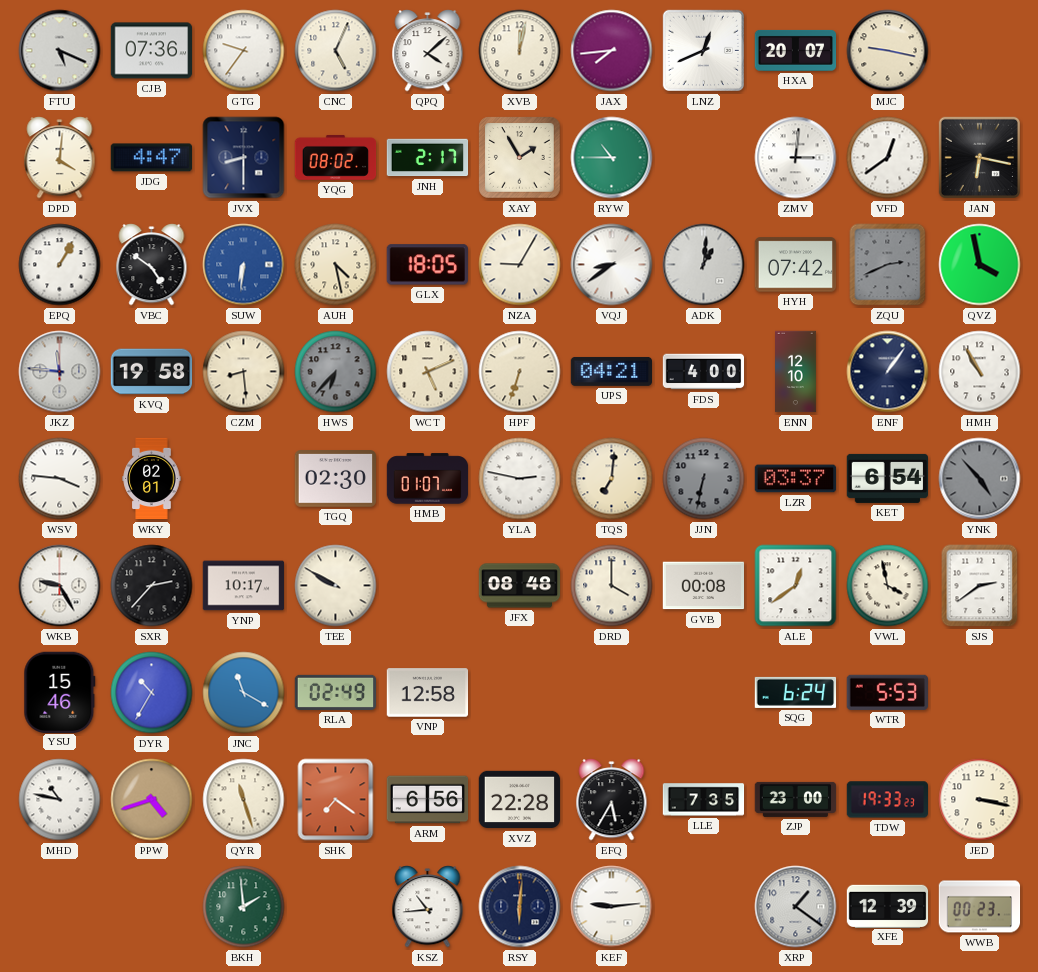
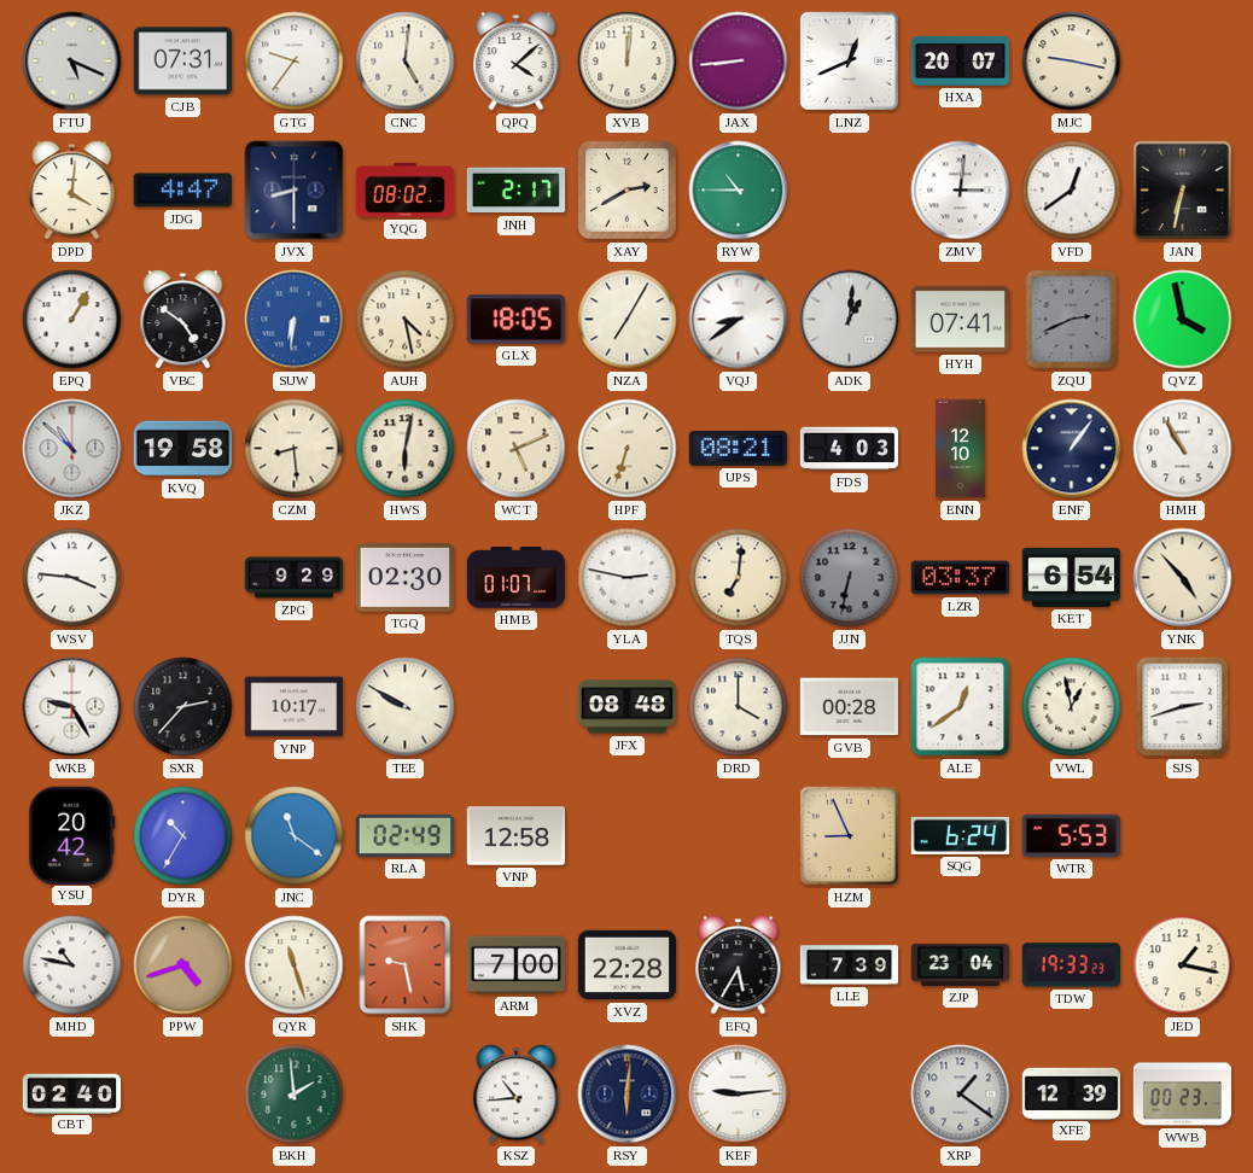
CJB: 07:36 -> 07:31 (183, 62)
CNC: 5:04 -> 5:01 (406, 62)
XVB: 12:02 -> 12:01 (628, 62)
JAX: 7:44 -> 8:44 (739, 62)
XAY: 1:55 -> 2:40 (628, 191)
JAN: 6:17 -> 6:32 (1182, 189)
NZA: 9:05 -> 7:05 (628, 320)
HYH: 07:42 -> 07:41 (961, 320)
JKZ: 11:46 -> 10:52 (72, 449)
HWS: 6:37 -> 6:02 (406, 449)
HWS dial: grey -> cream (406, 449)
UPS: 04:21 -> 08:21 (738, 448)
FDS: 4:00 -> 4:03 (850, 449)
WKY: 02:01 -> none (152, 479)
ZPG: none -> 9:29 (295, 578)
YNK dial: grey -> cream (1183, 578)
GVB: 00:08 -> 00:28 (850, 707)
VWL: 3:58 -> 12:58 (1072, 707)
SJS: 2:39 -> 2:42 (1183, 707)
YSU: 15:46 -> 20:42 (72, 835)
JNC: 11:20 -> 11:21 (295, 836)
HZM: none -> 8:56 (849, 835)
SHK: 7:21 -> 9:28 (406, 965)
ARM: 6:56 -> 7:00 (517, 965)
LLE: 7:35 -> 7:39 (850, 965)
ZJP: 23:00 -> 23:04 (961, 964)
JED: 3:17 -> 1:17 (1183, 965)
CBT: none -> 02:40 (72, 1093)
